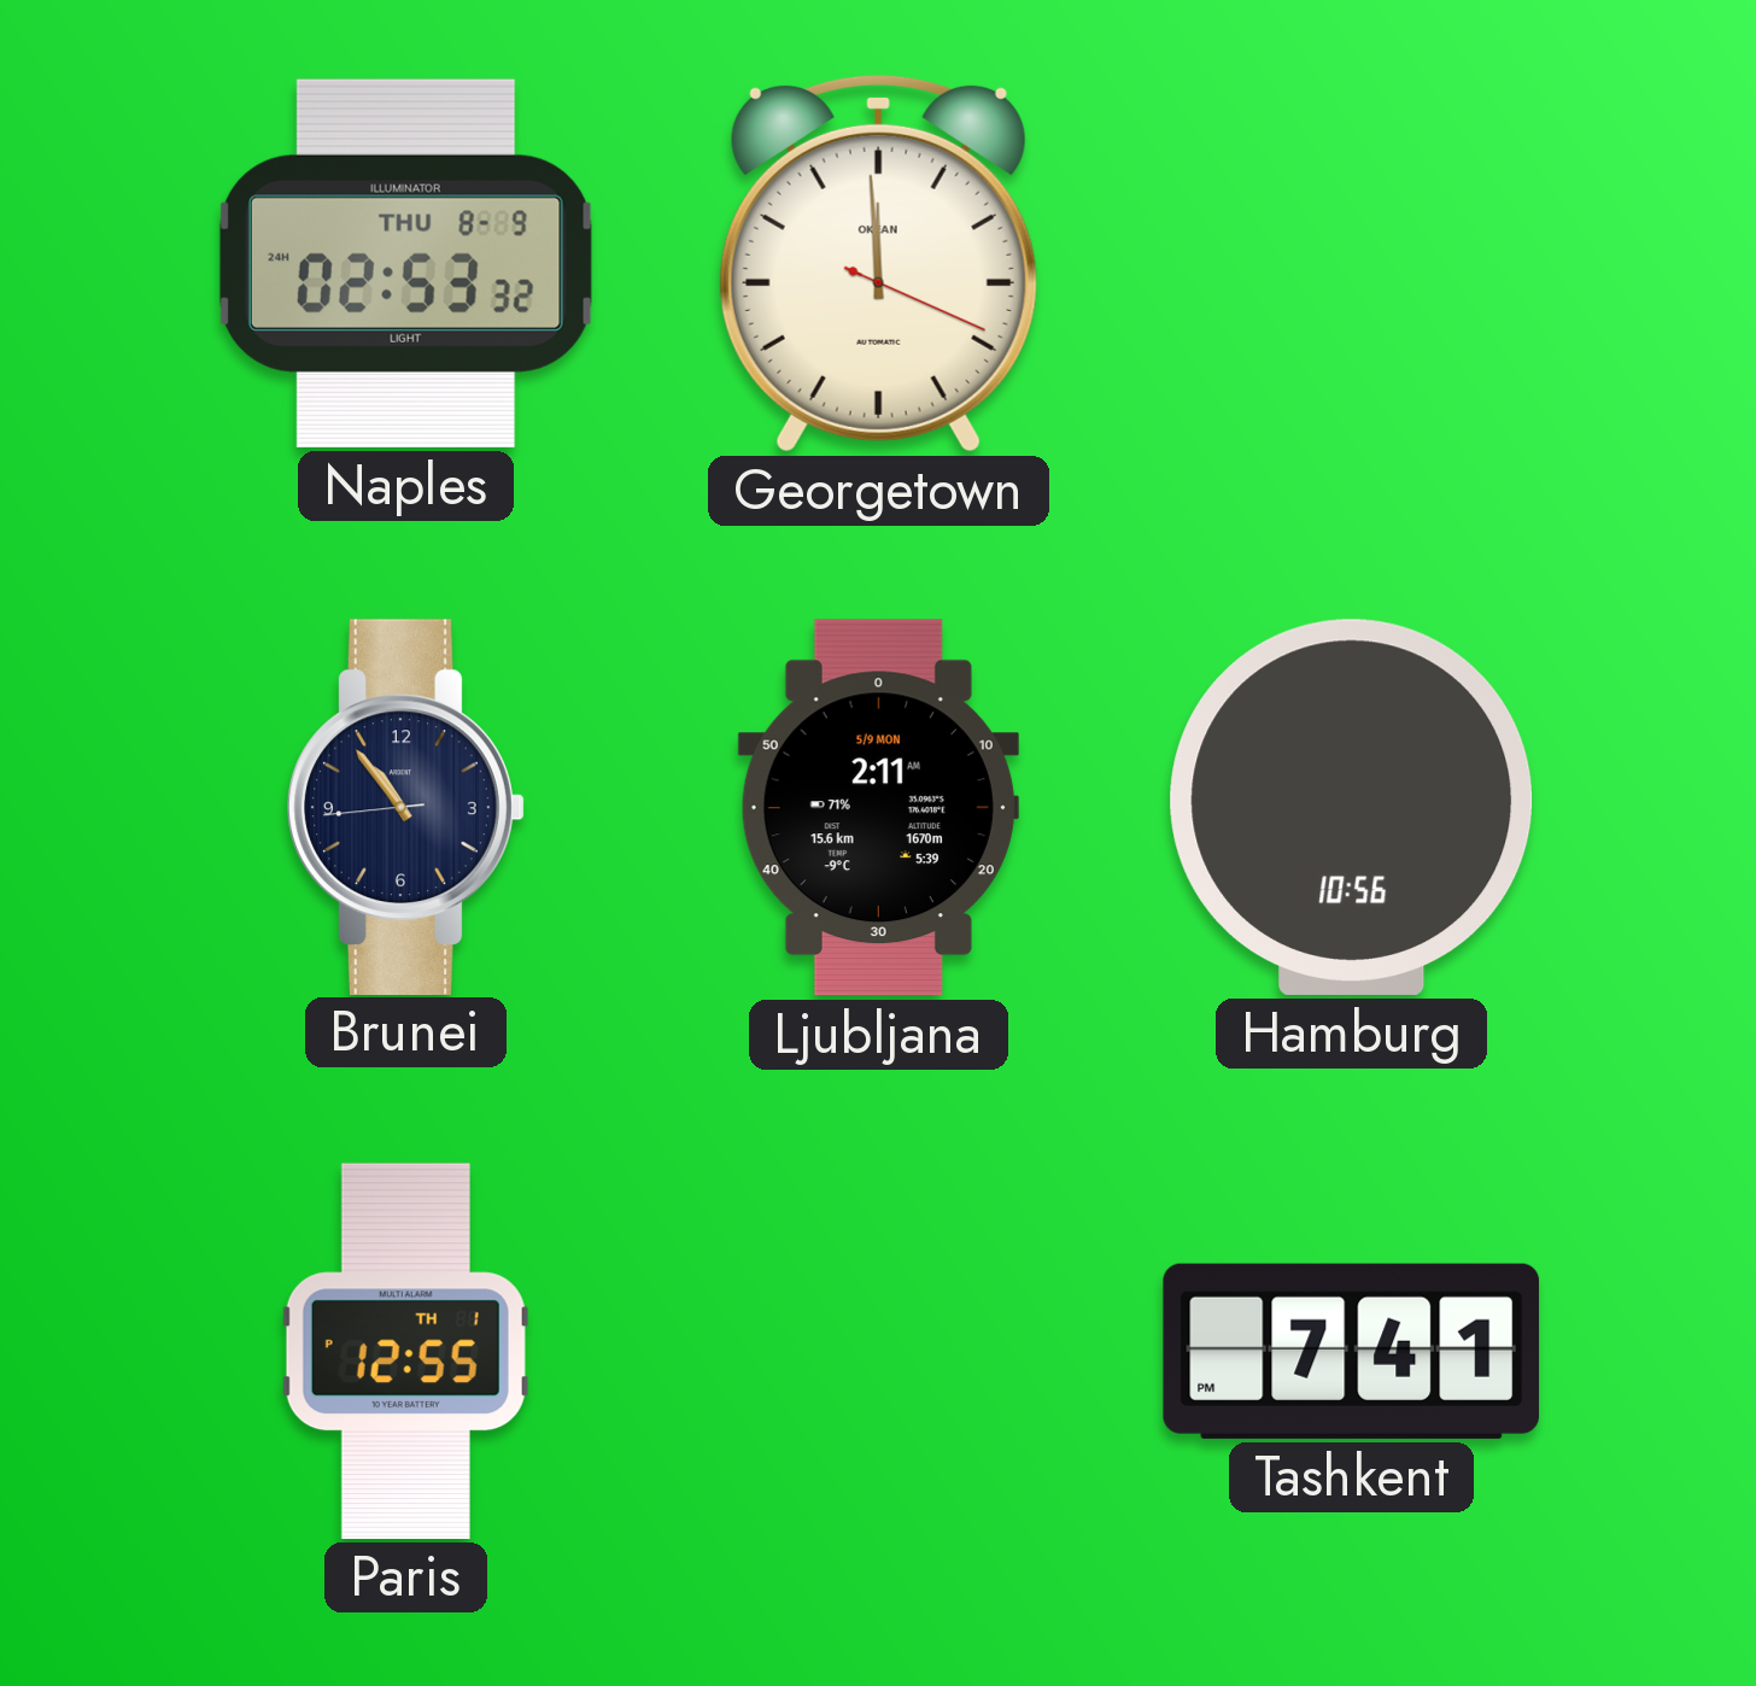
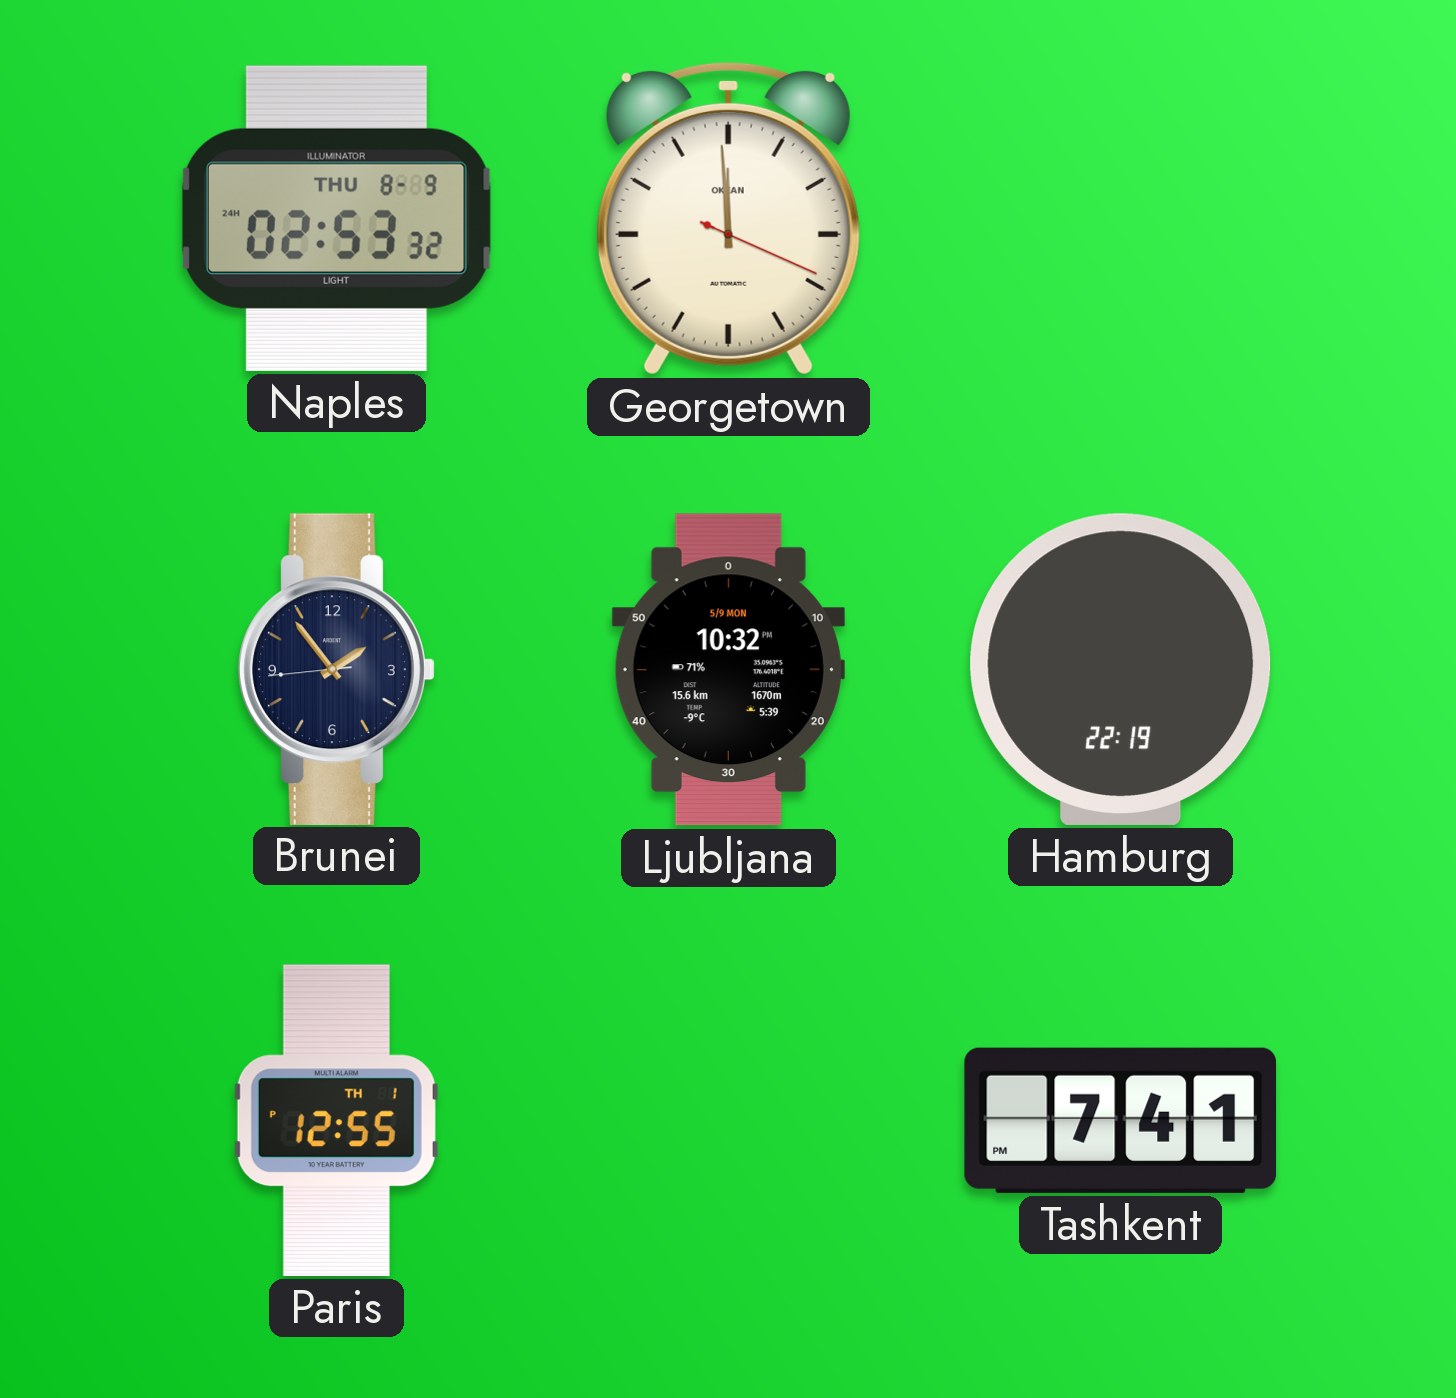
Brunei: 10:53 -> 1:53 (337, 669)
Ljubljana: 2:11 -> 10:32 (728, 670)
Hamburg: 10:56 -> 22:19 (1121, 669)
